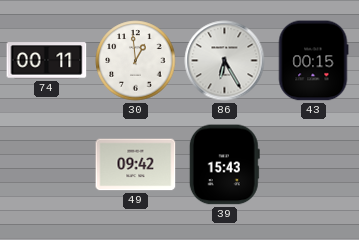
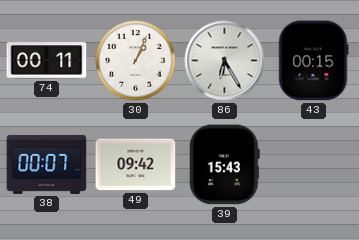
30: 12:59 -> 1:04 (136, 61)
38: none -> 00:07 (47, 164)
